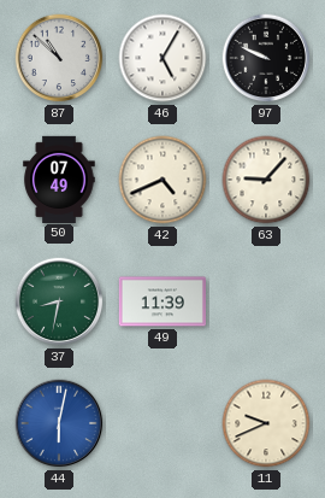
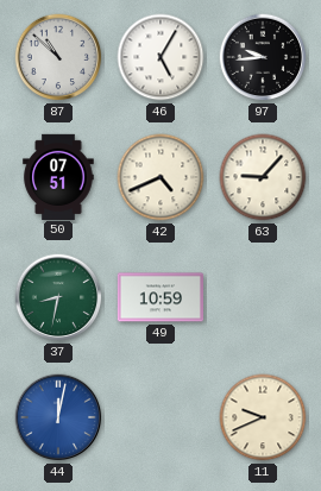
97: 9:49 -> 9:44 (263, 57)
50: 07:49 -> 07:51 (58, 176)
49: 11:39 -> 10:59 (159, 297)
44: 6:02 -> 12:02 (58, 417)
